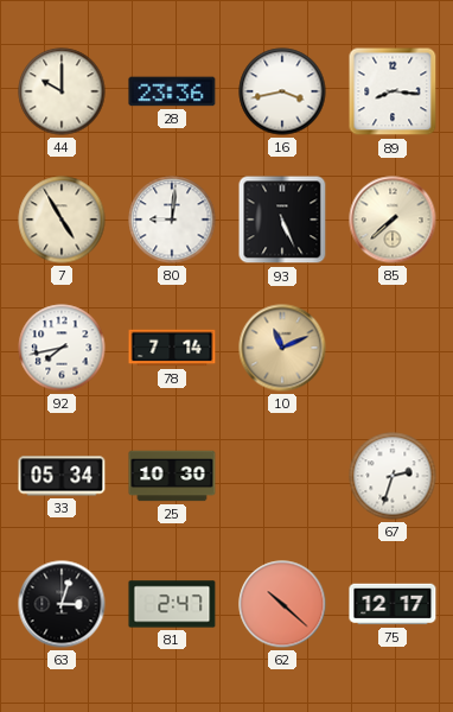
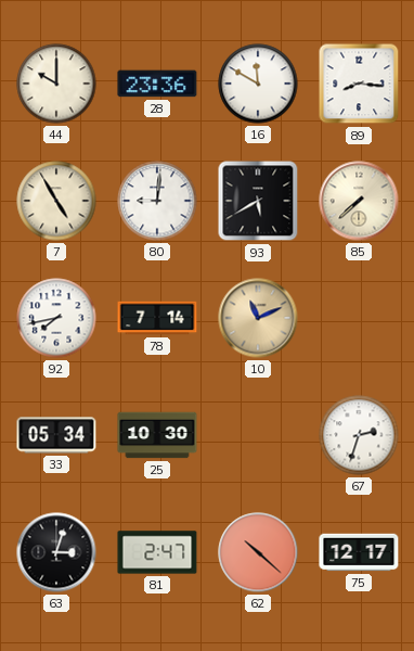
16: 3:43 -> 11:50 (258, 84)
93: 5:26 -> 5:40 (258, 201)
